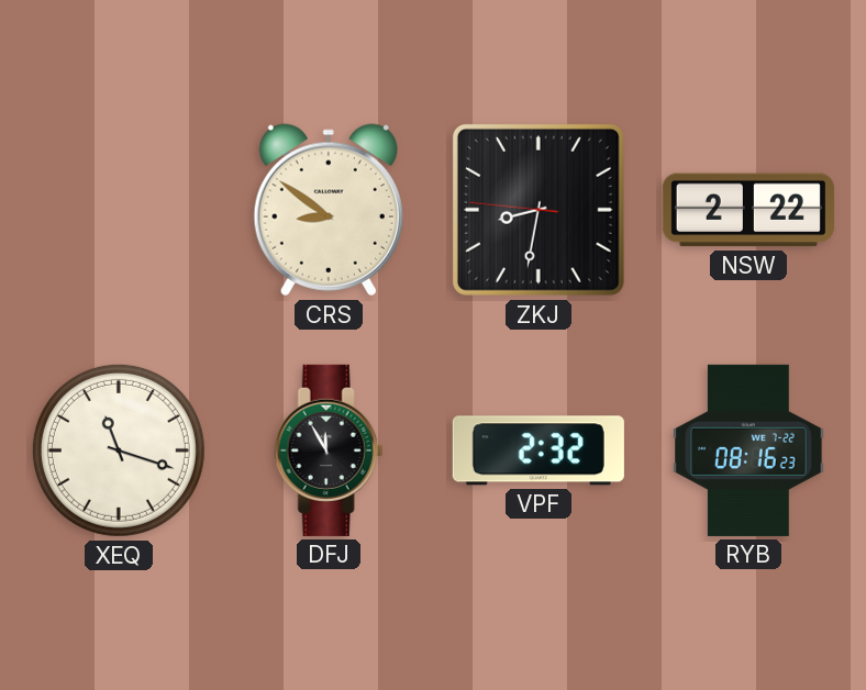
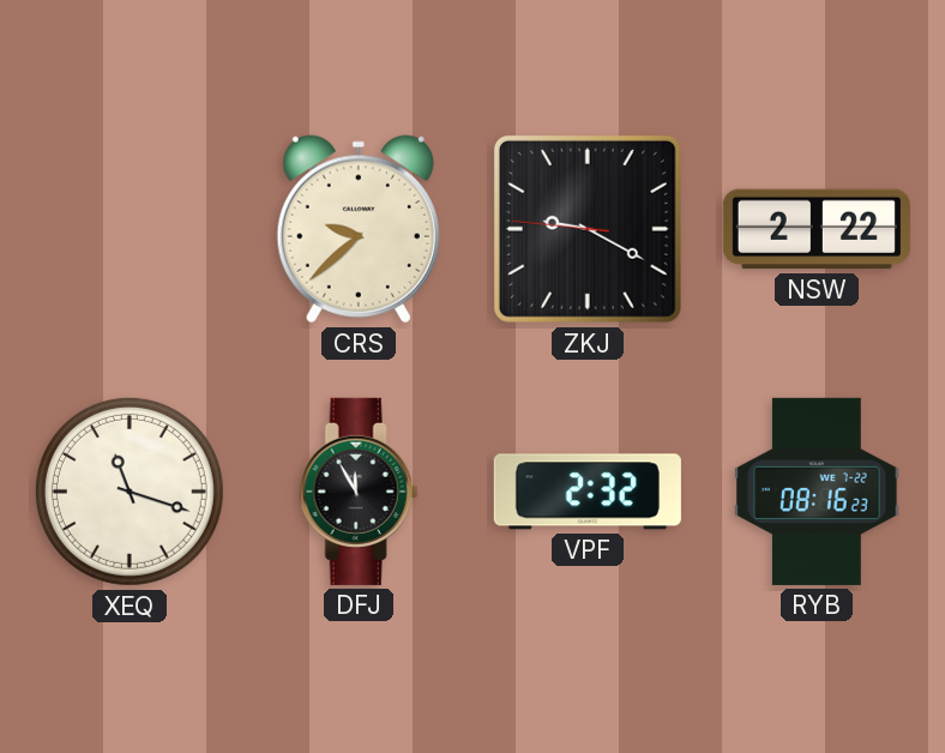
CRS: 8:51 -> 9:38 (359, 229)
ZKJ: 8:31 -> 9:19 (588, 229)
